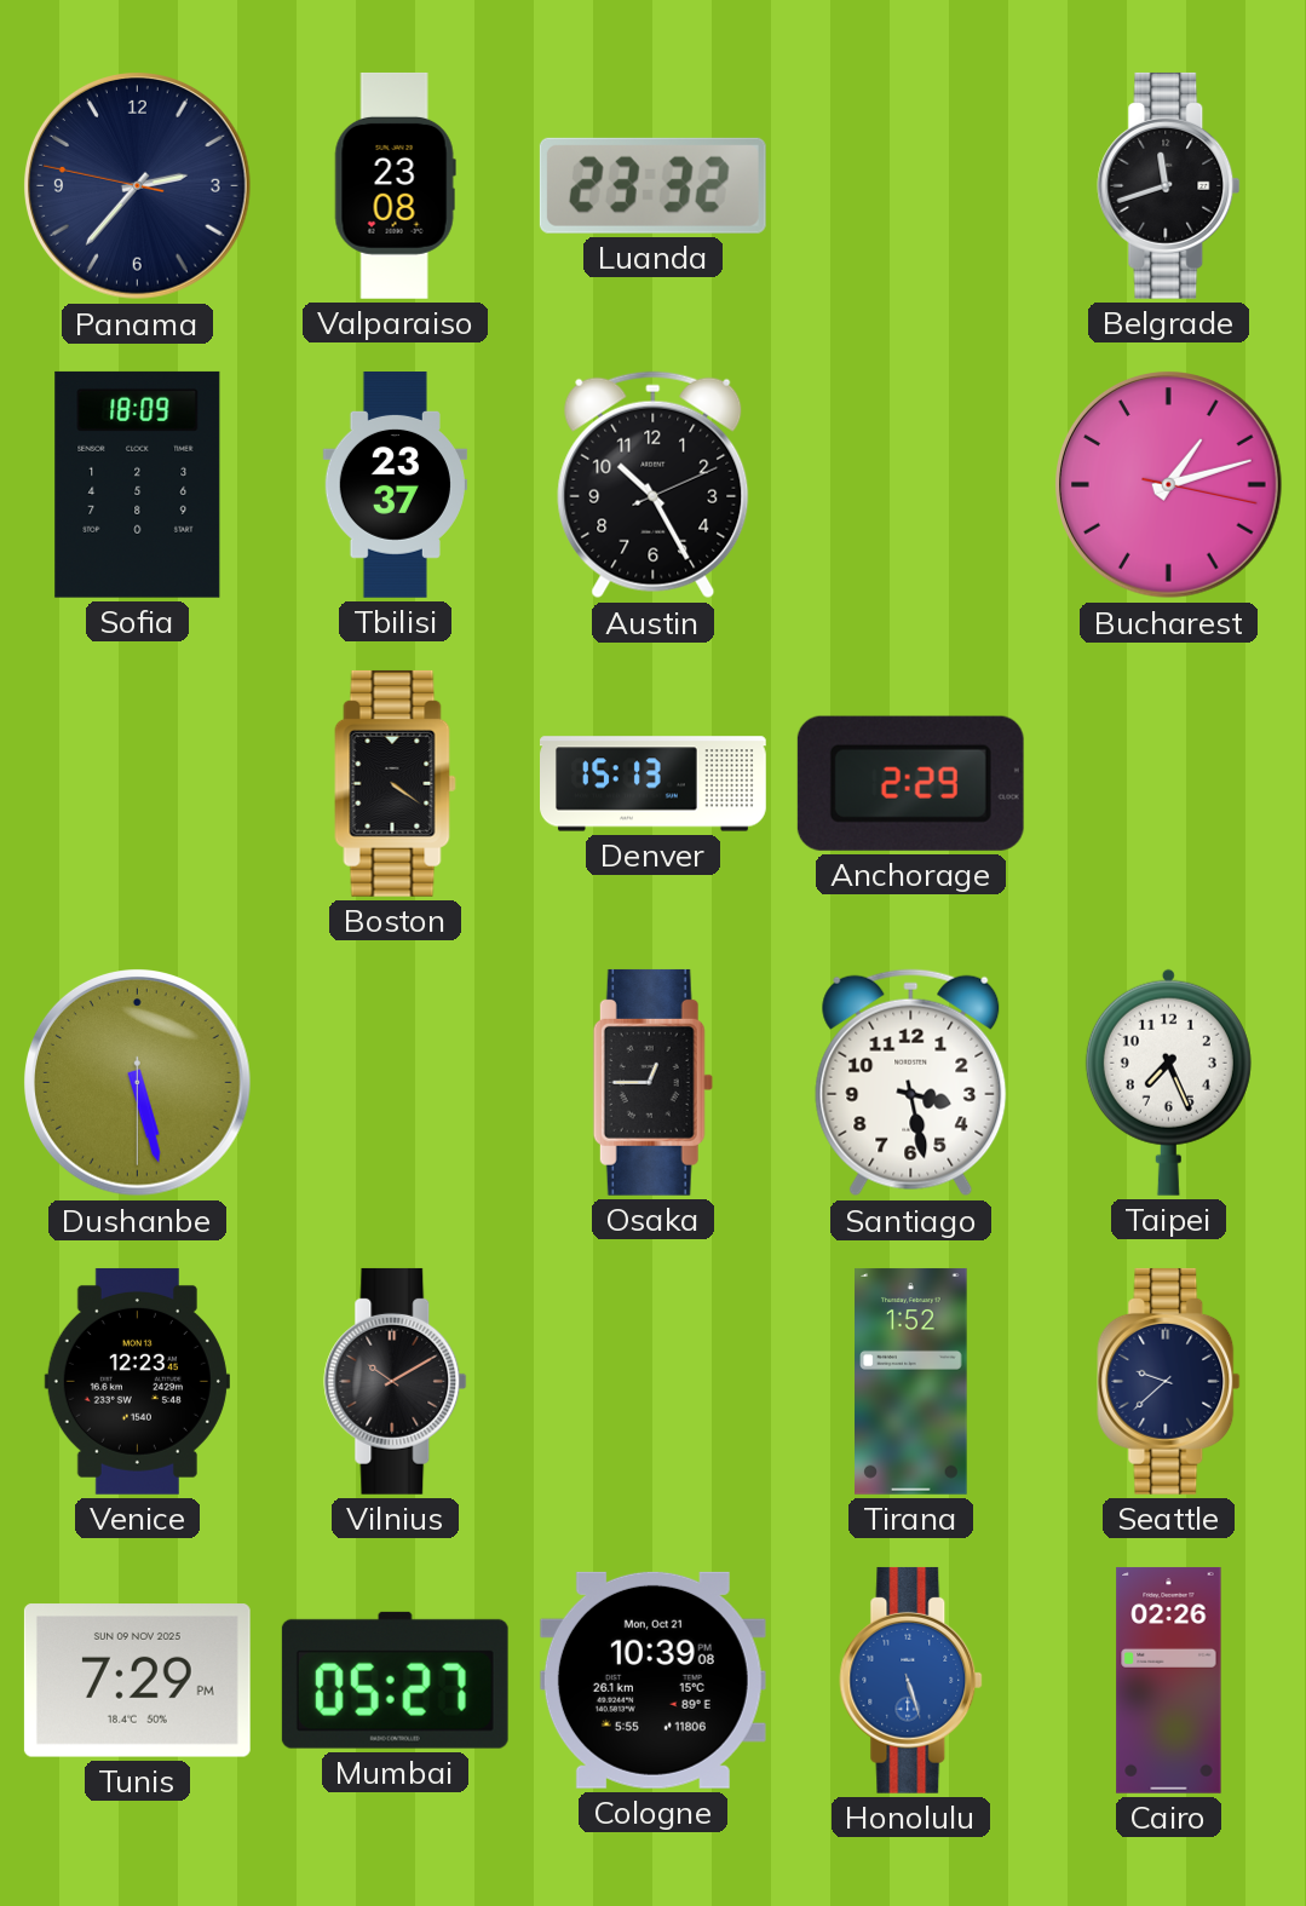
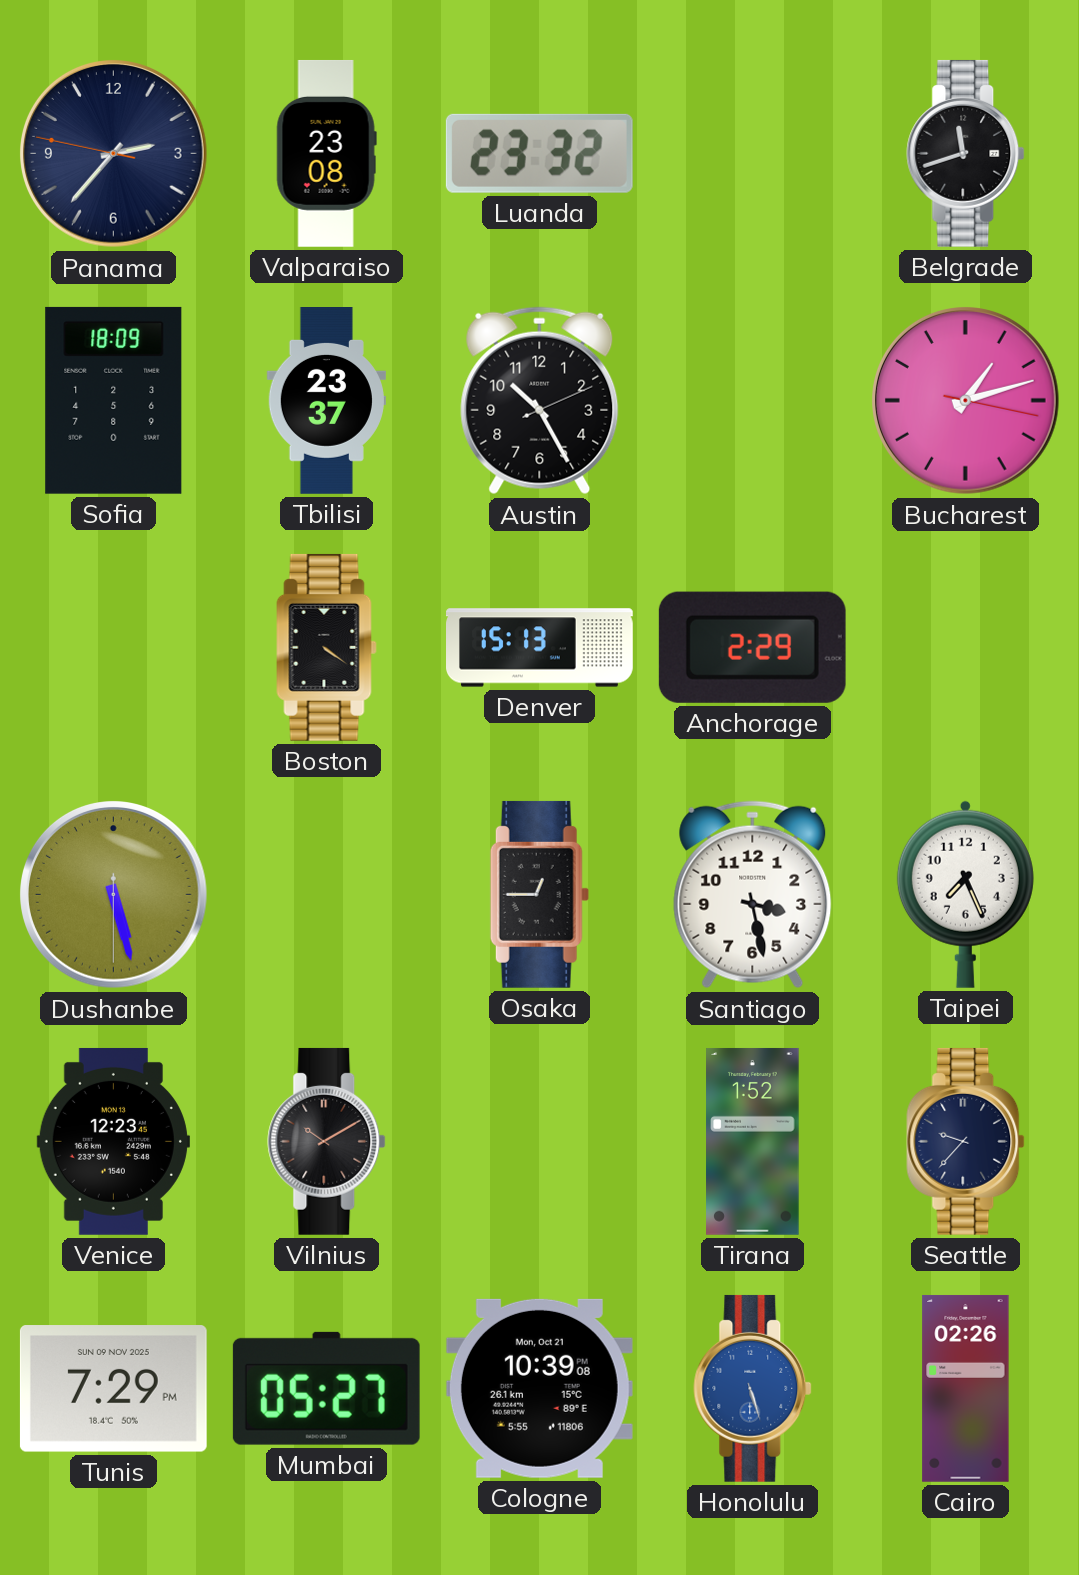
Seattle: 9:38 -> 9:37 (966, 1141)
